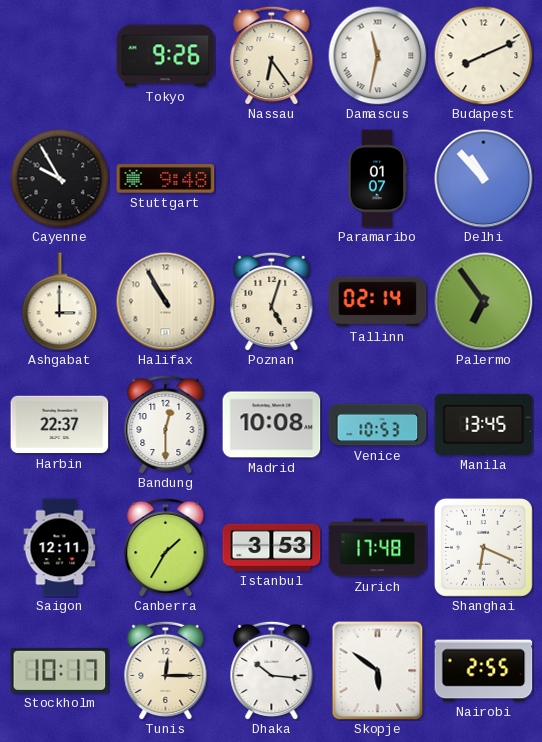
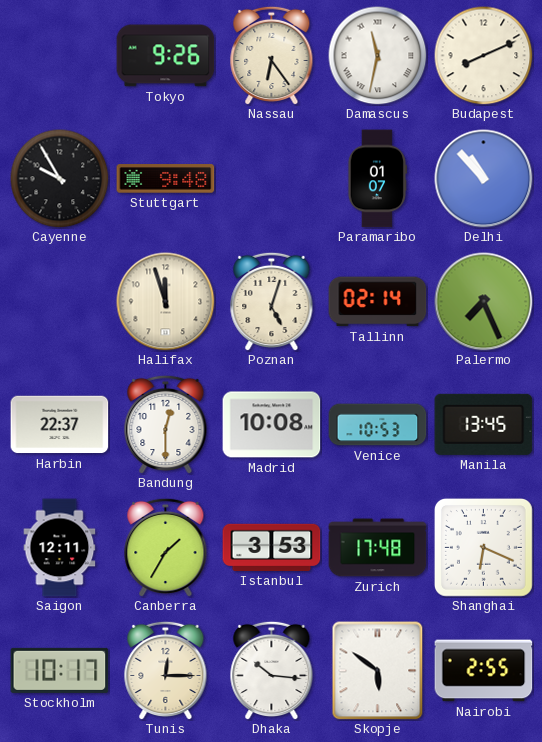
Ashgabat: 3:00 -> none (60, 302)
Halifax: 10:55 -> 11:57 (166, 302)
Palermo: 6:54 -> 7:26 (484, 302)
